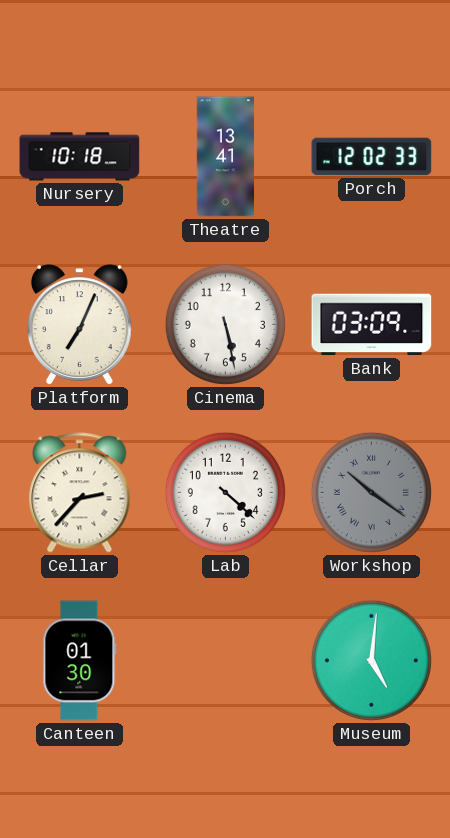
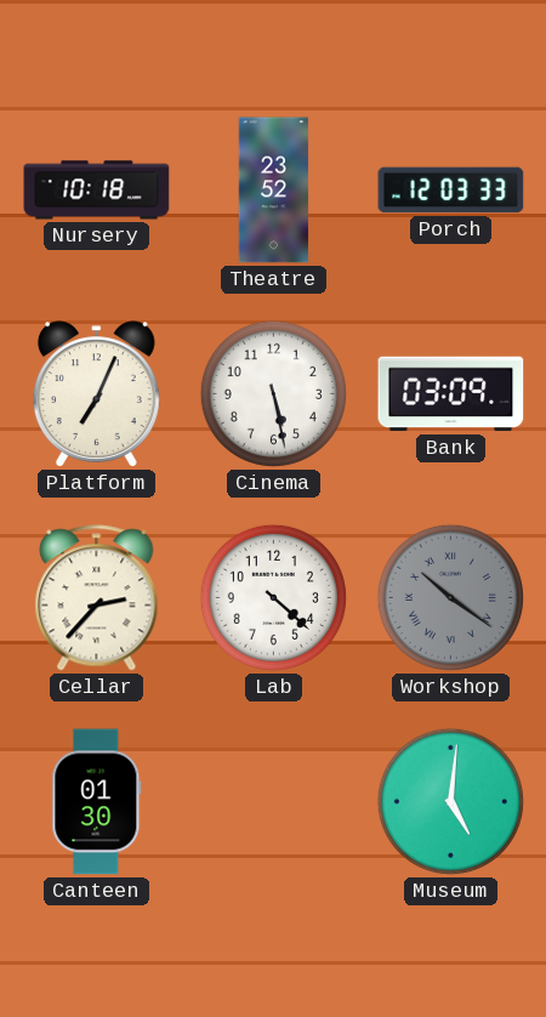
Theatre: 13:41 -> 23:52 (274, 191)
Porch: 12:02 -> 12:03 (451, 191)
